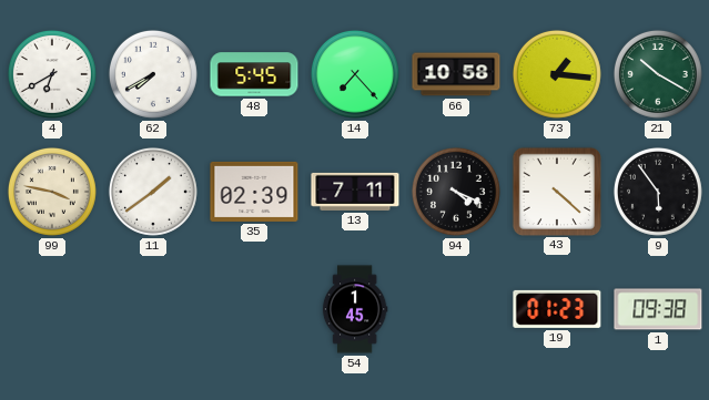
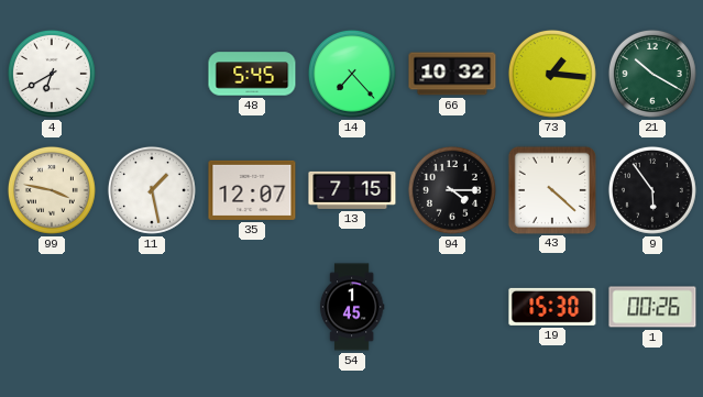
62: 7:40 -> none (153, 74)
66: 10:58 -> 10:32 (452, 74)
11: 1:39 -> 1:28 (152, 190)
35: 02:39 -> 12:07 (252, 190)
13: 7:11 -> 7:15 (352, 190)
94: 4:19 -> 4:15 (452, 190)
19: 01:23 -> 15:30 (552, 307)
1: 09:38 -> 00:26 (652, 307)
